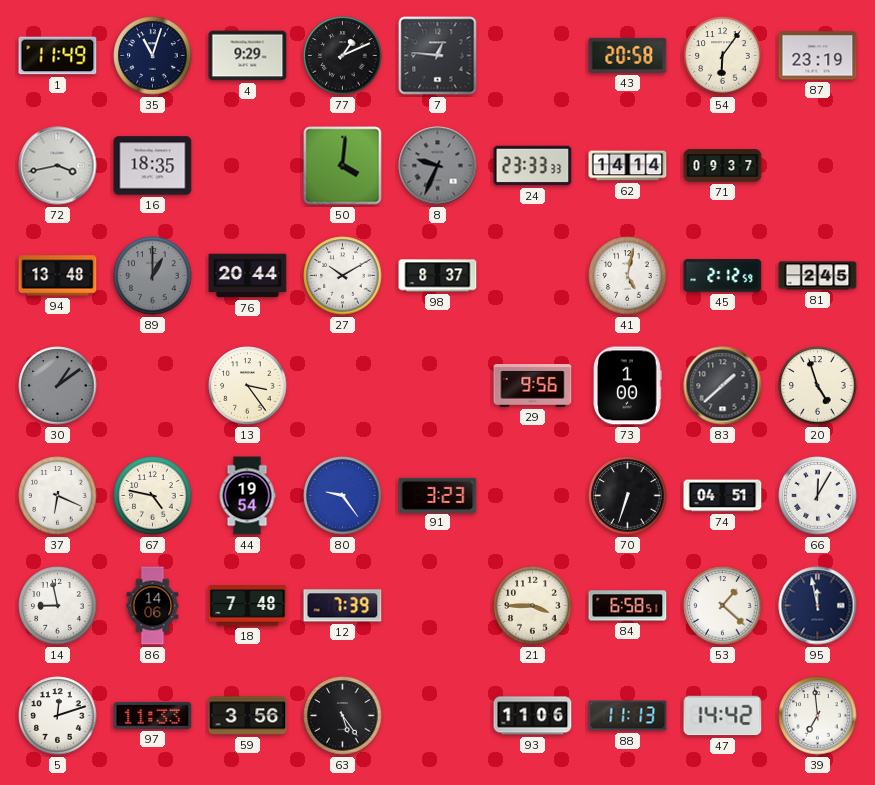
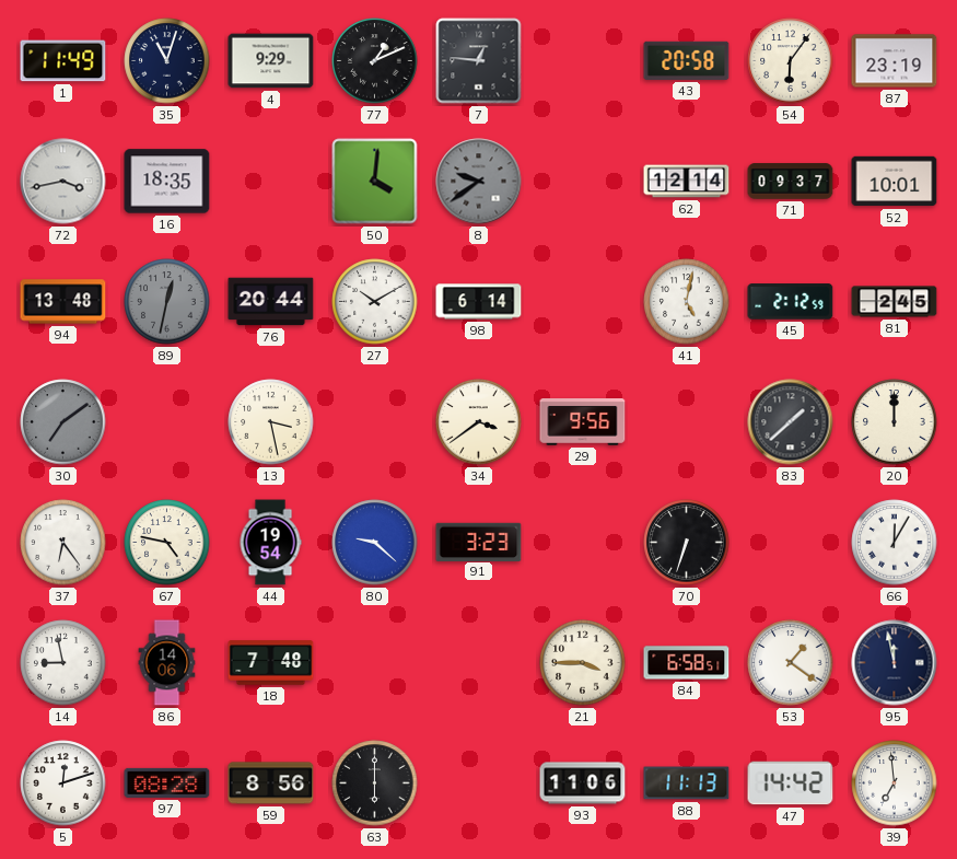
8: 9:34 -> 9:39 (479, 182)
24: 23:33 -> none (533, 166)
62: 14:14 -> 12:14 (687, 182)
52: none -> 10:01 (895, 182)
89: 1:00 -> 12:32 (167, 302)
98: 8:37 -> 6:14 (479, 302)
30: 1:09 -> 7:09 (63, 422)
13: 3:24 -> 3:28 (271, 422)
34: none -> 3:39 (479, 422)
73: 1:00 -> none (628, 386)
20: 4:57 -> 12:00 (895, 422)
37: 6:19 -> 6:24 (63, 543)
80: 9:24 -> 9:22 (375, 543)
74: 04:51 -> none (723, 496)
12: 7:39 -> none (343, 606)
53: 1:22 -> 1:21 (791, 663)
97: 11:33 -> 08:28 (167, 782)
59: 3:56 -> 8:56 (271, 783)
63: 5:24 -> 6:00 (375, 783)
